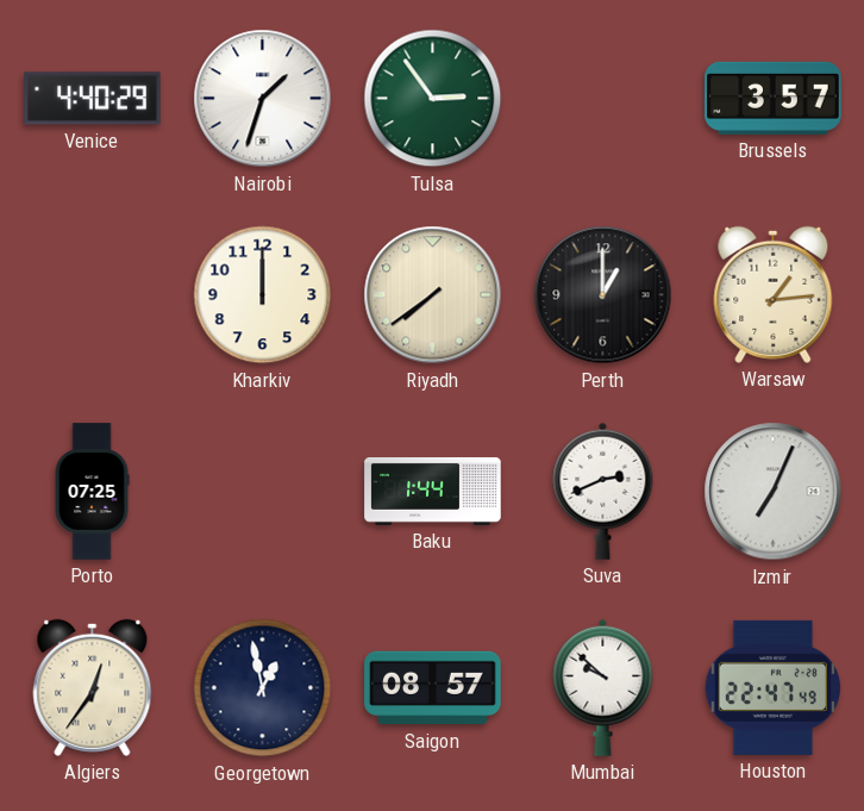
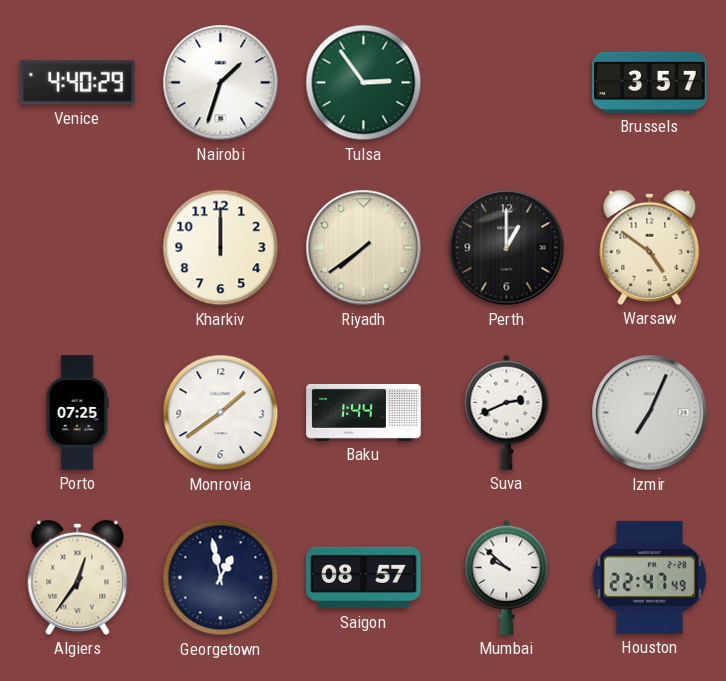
Warsaw: 1:14 -> 4:51 (650, 247)
Monrovia: none -> 1:39 (221, 413)
